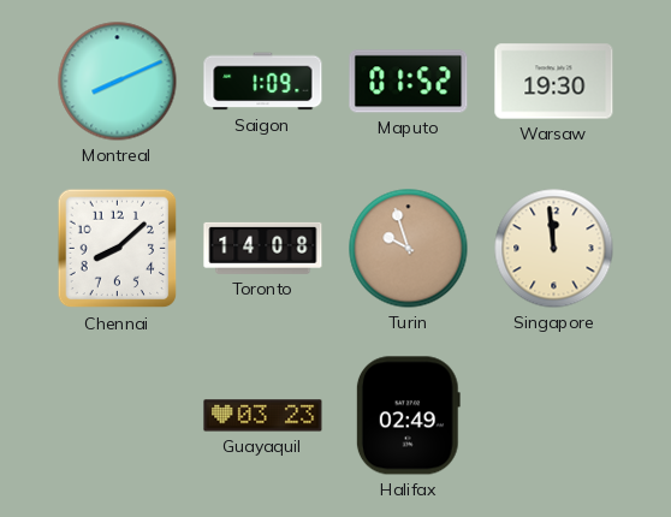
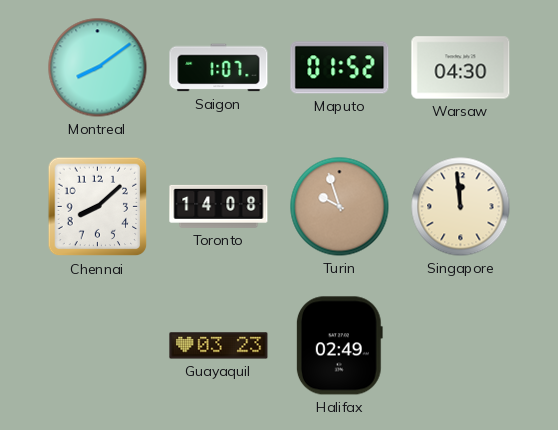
Montreal: 8:11 -> 8:09 (98, 68)
Saigon: 1:09 -> 1:07 (219, 68)
Warsaw: 19:30 -> 04:30 (461, 68)
